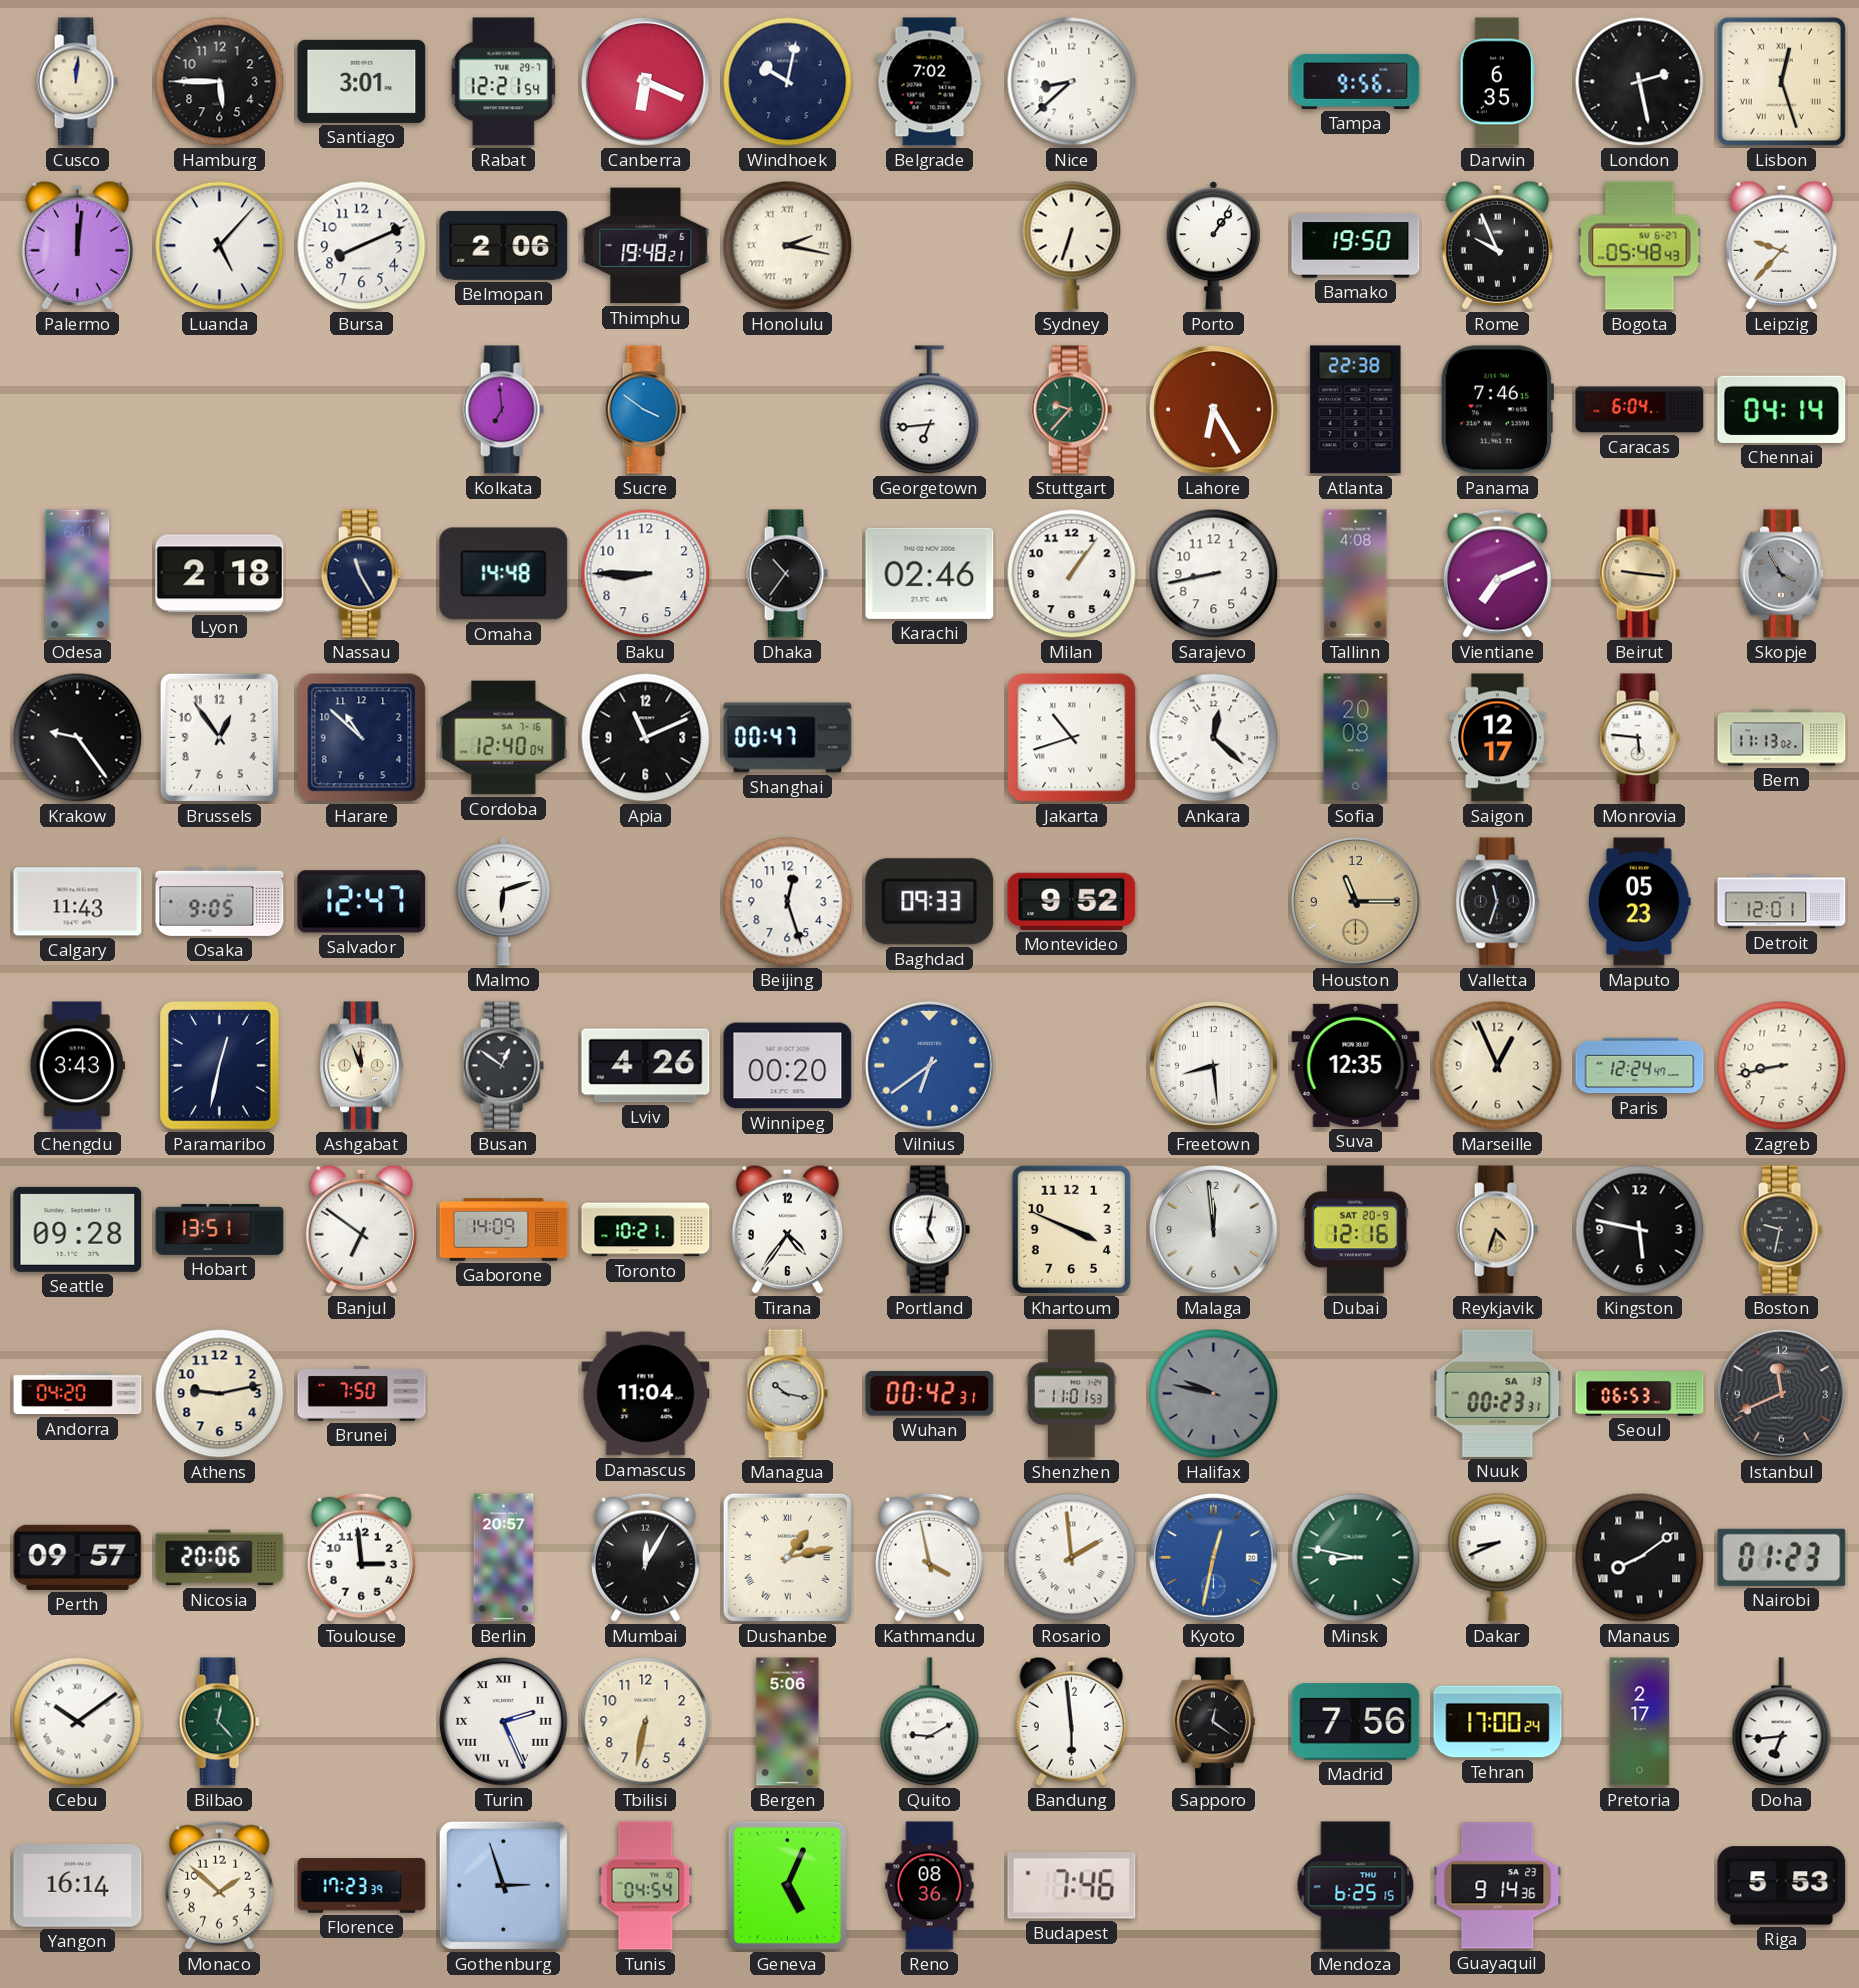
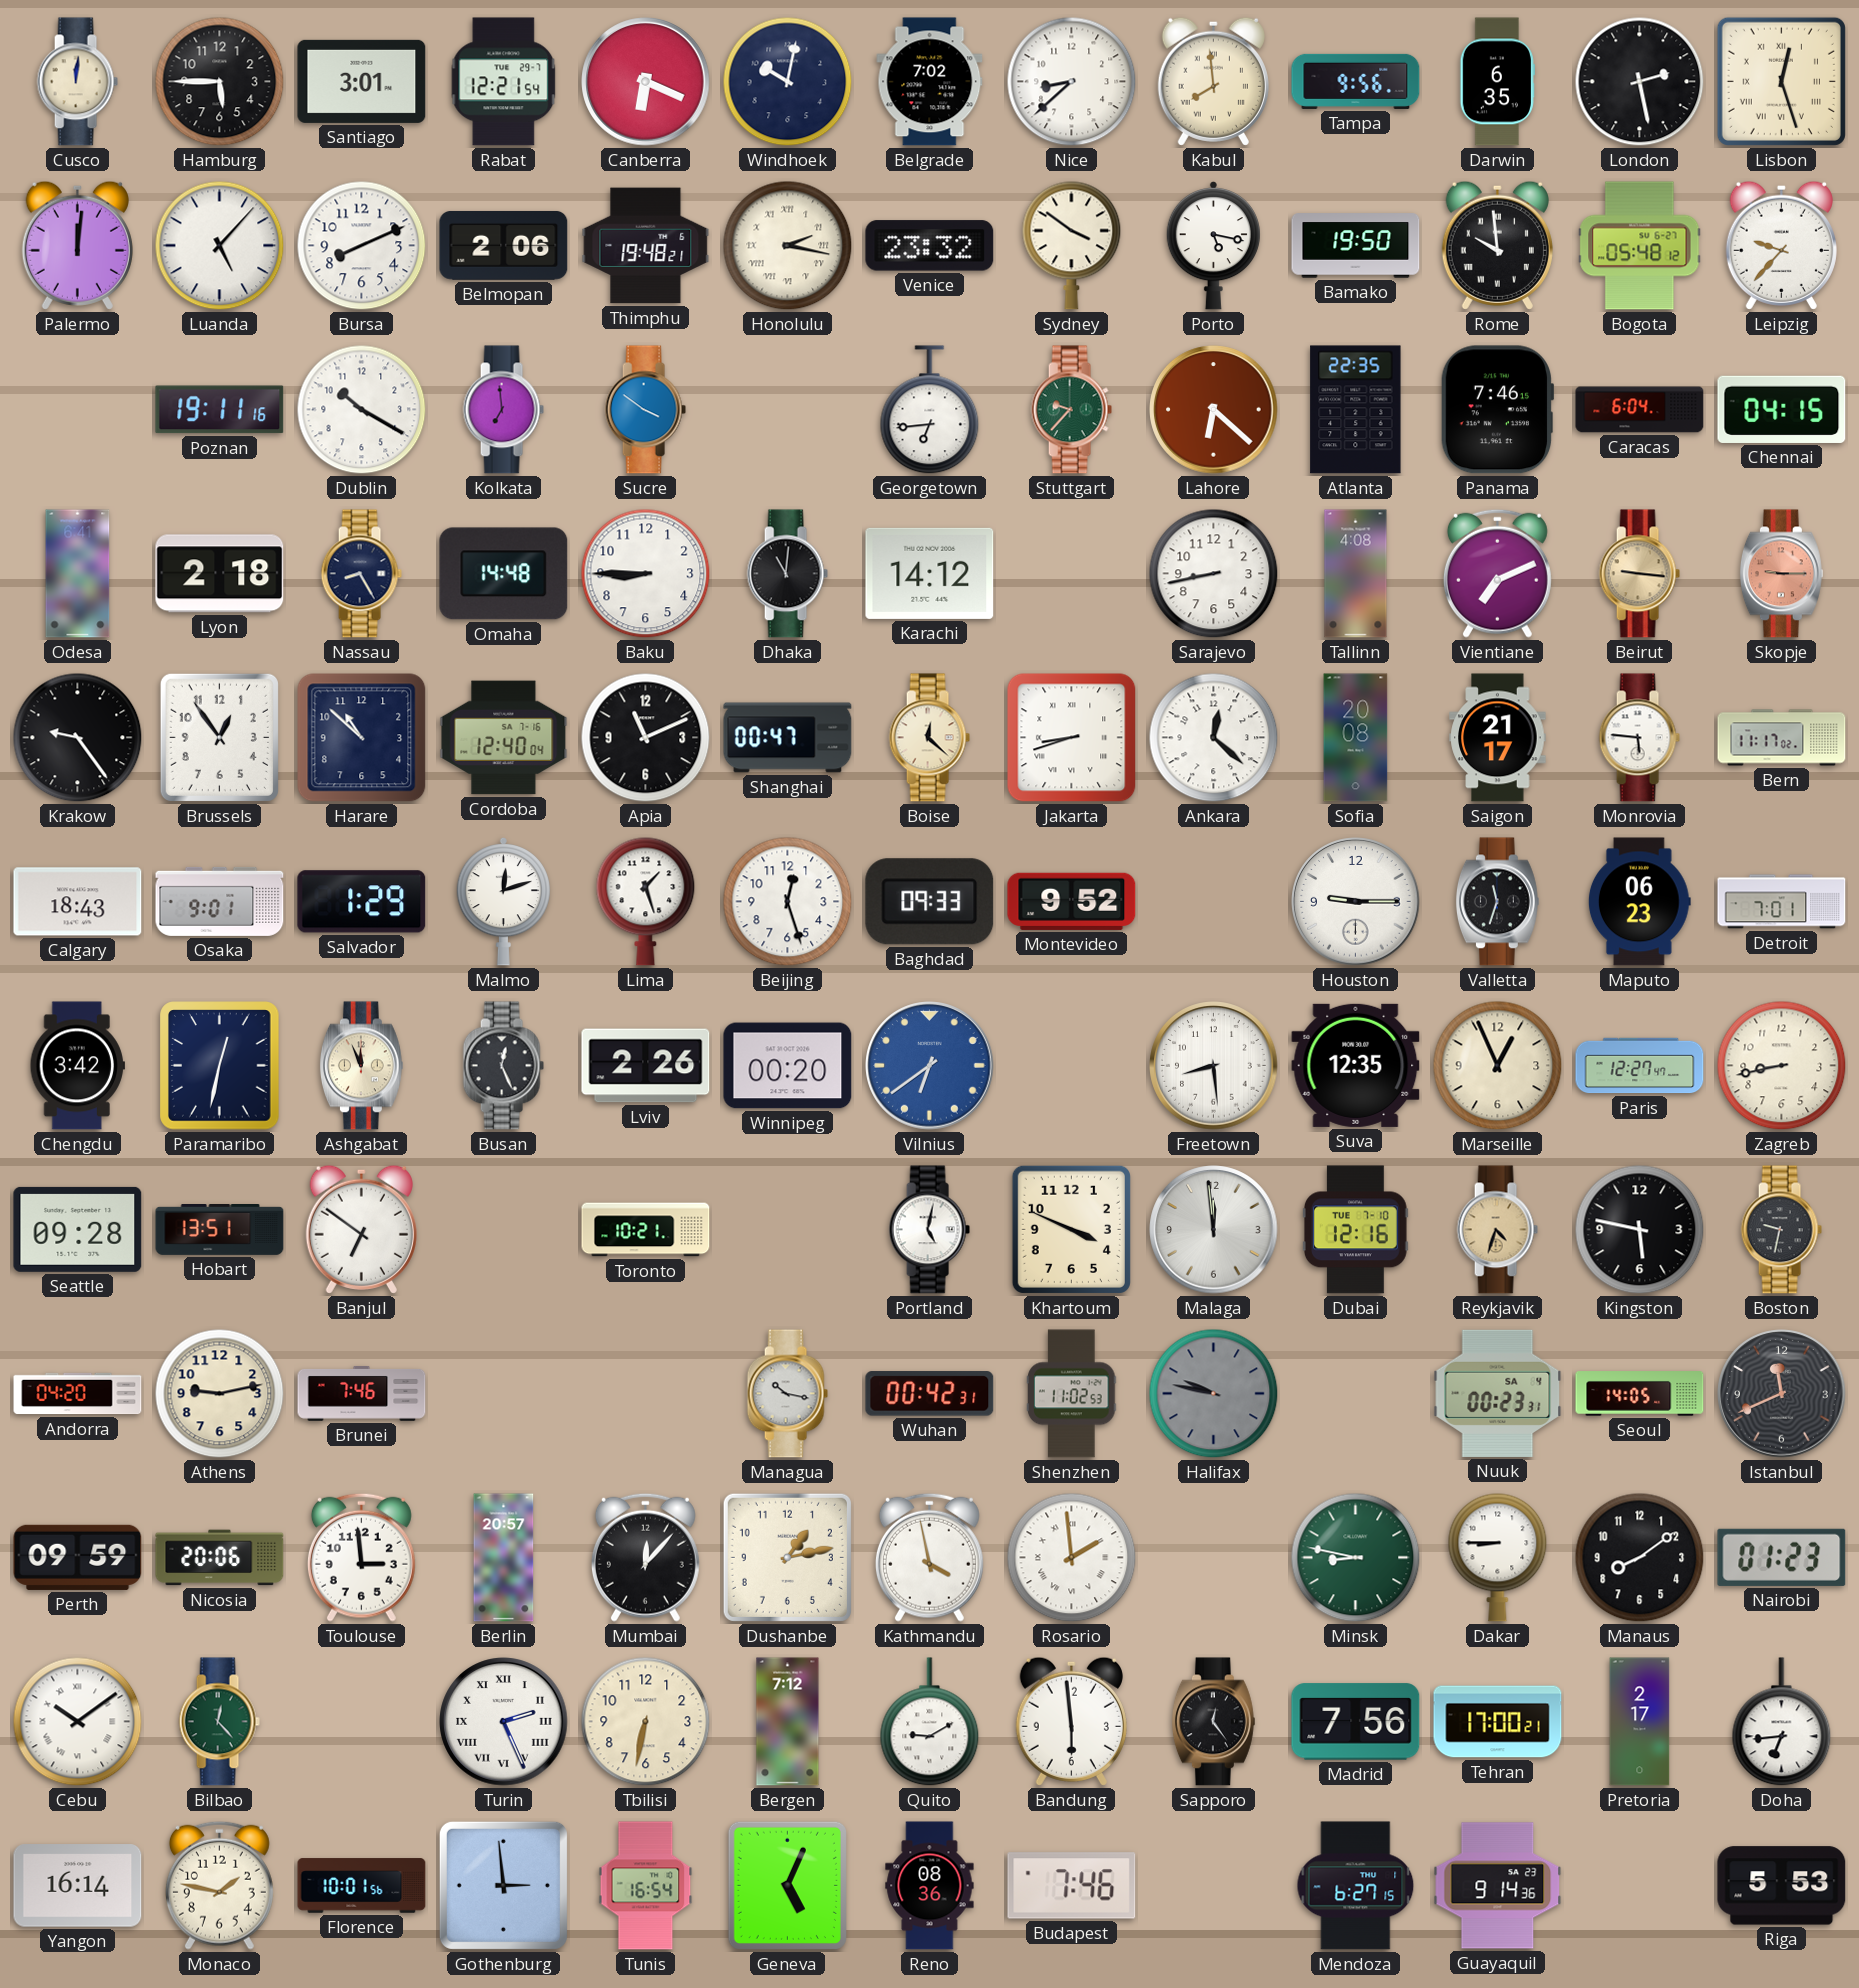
Kabul: none -> 7:59 (1213, 81)
Venice: none -> 23:32 (930, 246)
Sydney: 6:33 -> 3:51 (1072, 245)
Porto: 1:06 -> 5:17 (1213, 245)
Rome: 9:56 -> 9:59 (1497, 245)
Bogota: 05:48:43 -> 05:48:12 (1640, 246)
Poznan: none -> 19:11 (220, 410)
Dublin: none -> 10:20 (362, 410)
Lahore: 6:25 -> 6:22 (1214, 410)
Atlanta: 22:38 -> 22:35 (1356, 410)
Chennai: 04:14 -> 04:15 (1782, 409)
Nassau: 11:25 -> 8:25 (361, 574)
Dhaka: 10:36 -> 11:01 (787, 574)
Karachi: 02:46 -> 14:12 (930, 573)
Milan: 1:06 -> none (1072, 574)
Skopje: 3:55 -> 9:15 (1781, 574)
Skopje dial: grey -> salmon (1781, 574)
Boise: none -> 12:22 (929, 738)
Jakarta: 10:42 -> 8:42 (1072, 738)
Saigon: 12:17 -> 21:17 (1498, 738)
Bern: 11:13 -> 11:17 (1782, 738)
Calgary: 11:43 -> 18:43 (78, 902)
Osaka: 9:05 -> 9:01 (220, 901)
Salvador: 12:47 -> 1:29 (362, 902)
Malmo: 6:12 -> 12:12 (503, 901)
Lima: none -> 1:27 (646, 901)
Houston: 11:15 -> 9:15 (1356, 902)
Houston dial: champagne -> white (1356, 902)
Maputo: 05:23 -> 06:23 (1639, 902)
Detroit: 12:01 -> 7:01 (1782, 902)
Chengdu: 3:43 -> 3:42 (77, 1066)
Busan: 12:51 -> 12:26 (503, 1066)
Lviv: 4:26 -> 2:26 (646, 1066)
Paris: 12:24 -> 12:27 (1640, 1066)
Gaborone: 14:09 -> none (504, 1230)
Tirana: 4:36 -> none (787, 1229)
Dubai date: SAT 20-9 -> TUE 7-10 (1355, 1230)
Brunei: 7:50 -> 7:46 (362, 1393)
Damascus: 11:04 -> none (646, 1394)
Shenzhen: 11:01 -> 11:02 (1072, 1394)
Nuuk date: SA 13 -> SA 4 (1498, 1393)
Seoul: 06:53 -> 14:05 (1640, 1394)
Perth: 09:57 -> 09:59 (78, 1557)
Mumbai: 12:05 -> 12:07 (645, 1557)
Dushanbe numerals: Roman -> Arabic (787, 1557)
Kyoto: 12:32 -> none (1214, 1558)
Dakar: 8:41 -> 8:45 (1498, 1557)
Manaus numerals: Roman -> Arabic (1640, 1558)
Bergen: 5:06 -> 7:12 (788, 1722)
Sapporo: 12:21 -> 12:24 (1213, 1722)
Tehran: 17:00:24 -> 17:00:21 (1498, 1722)
Monaco: 1:52 -> 1:47 (219, 1885)
Florence: 17:23 -> 10:01 (362, 1886)
Gothenburg: 2:57 -> 2:59 (503, 1885)
Tunis: 04:54 -> 16:54 (646, 1886)
Mendoza: 6:25 -> 6:27 (1356, 1886)
